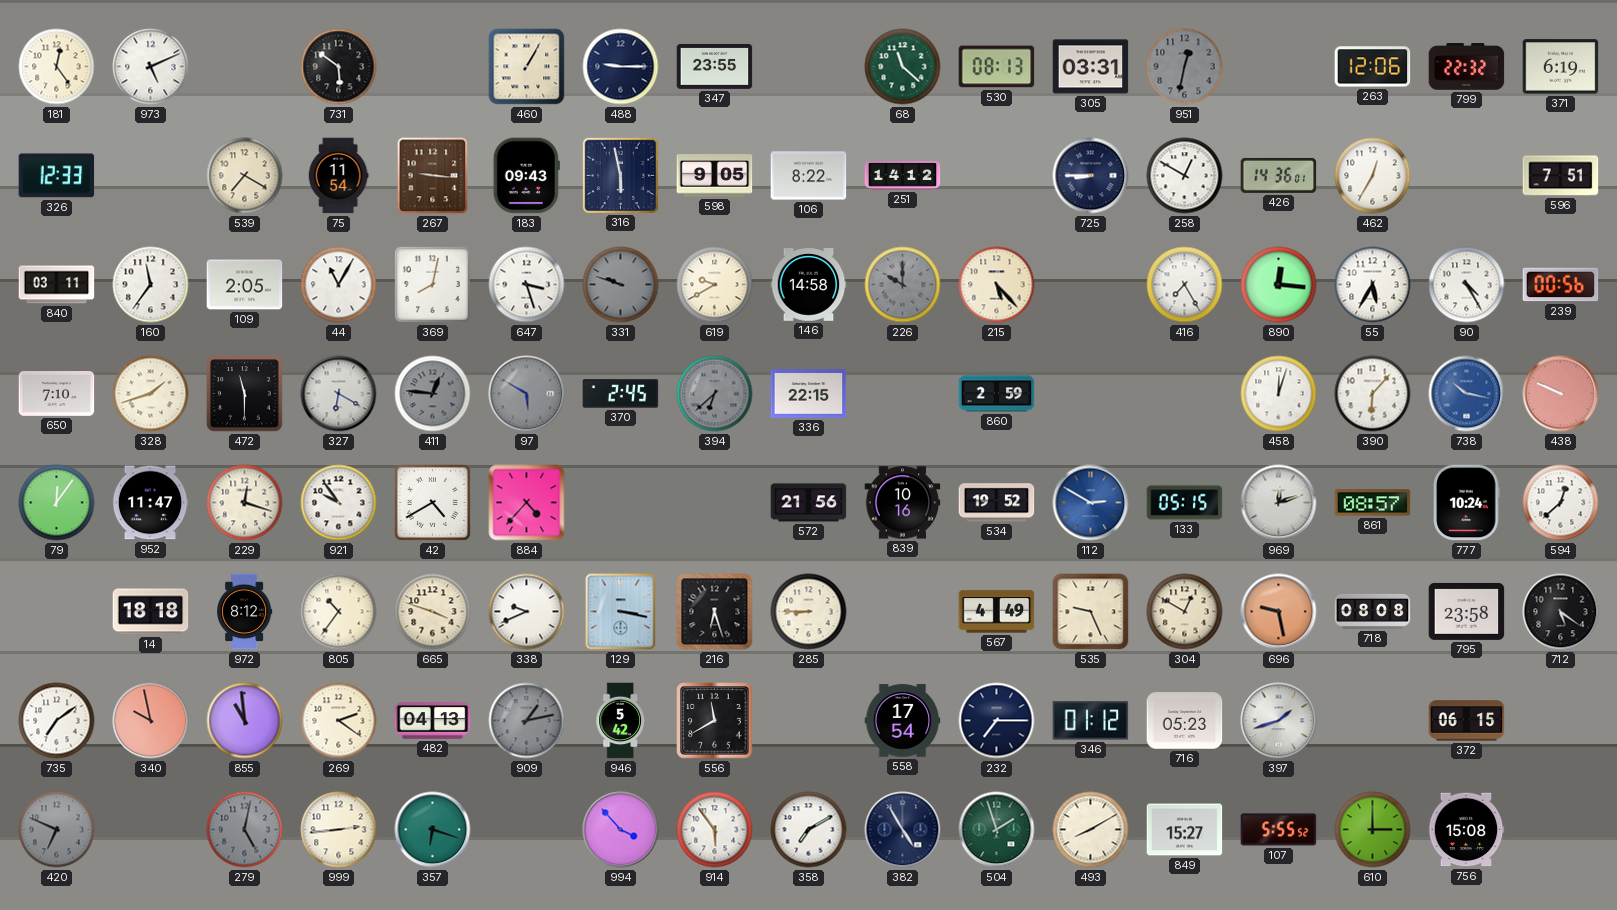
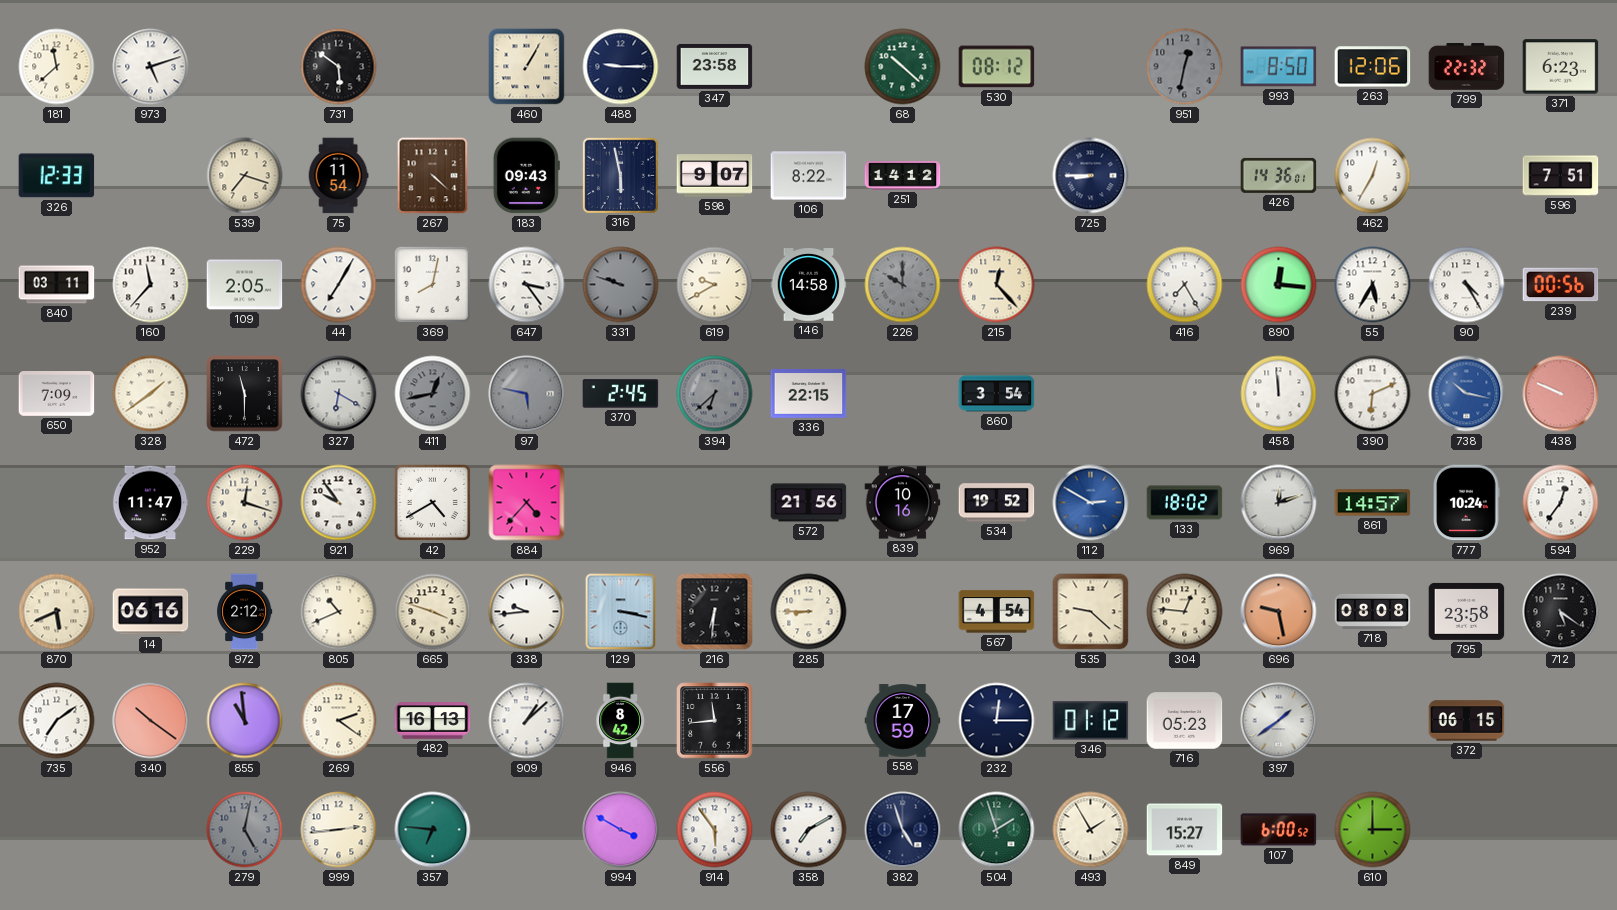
181: 12:24 -> 11:38 (57, 67)
973: 5:11 -> 5:12 (151, 67)
347: 23:55 -> 23:58 (715, 66)
68: 11:22 -> 10:22 (903, 67)
530: 08:13 -> 08:12 (997, 67)
305: 03:31 -> none (1091, 67)
993: none -> 8:50 (1279, 67)
371: 6:19 -> 6:23 (1561, 67)
539: 7:20 -> 7:18 (245, 176)
267: 9:16 -> 4:22 (433, 176)
598: 9:05 -> 9:07 (715, 176)
258: 12:50 -> none (1185, 176)
160: 11:36 -> 11:37 (151, 285)
44: 11:05 -> 7:05 (339, 285)
647: 3:27 -> 3:24 (527, 285)
215: 5:23 -> 12:23 (997, 285)
650: 7:10 -> 7:09 (57, 394)
328: 1:42 -> 1:39 (151, 394)
411: 12:46 -> 12:43 (433, 394)
97: 5:50 -> 5:47 (527, 394)
860: 2:59 -> 3:54 (997, 394)
458: 12:03 -> 11:59 (1279, 394)
390: 6:07 -> 6:11 (1373, 394)
79: 12:06 -> none (57, 503)
133: 05:15 -> 18:02 (1185, 503)
861: 08:57 -> 14:57 (1373, 503)
594: 12:38 -> 12:36 (1561, 503)
870: none -> 5:41 (57, 612)
14: 18:18 -> 06:16 (151, 612)
972: 8:12 -> 2:12 (245, 612)
805: 10:36 -> 10:41 (339, 612)
338: 9:41 -> 9:44 (527, 612)
216: 6:27 -> 6:31 (715, 612)
567: 4:49 -> 4:54 (997, 612)
535: 9:26 -> 9:22 (1091, 612)
304: 12:50 -> 12:46 (1185, 612)
340: 9:58 -> 10:21 (151, 721)
482: 04:13 -> 16:13 (433, 721)
909: 1:13 -> 1:08 (527, 721)
909 dial: grey -> white (527, 721)
946: 5:42 -> 8:42 (620, 721)
556: 11:40 -> 11:44 (715, 721)
558: 17:54 -> 17:59 (903, 721)
232: 7:15 -> 12:15 (997, 721)
397: 1:42 -> 1:39 (1279, 721)
420: 6:49 -> none (57, 830)
357: 6:18 -> 6:46 (433, 830)
994: 3:53 -> 3:50 (621, 830)
382: 4:55 -> 4:57 (903, 830)
493: 8:10 -> 1:55 (1091, 830)
107: 5:55 -> 6:00 (1279, 830)
756: 15:08 -> none (1466, 830)
